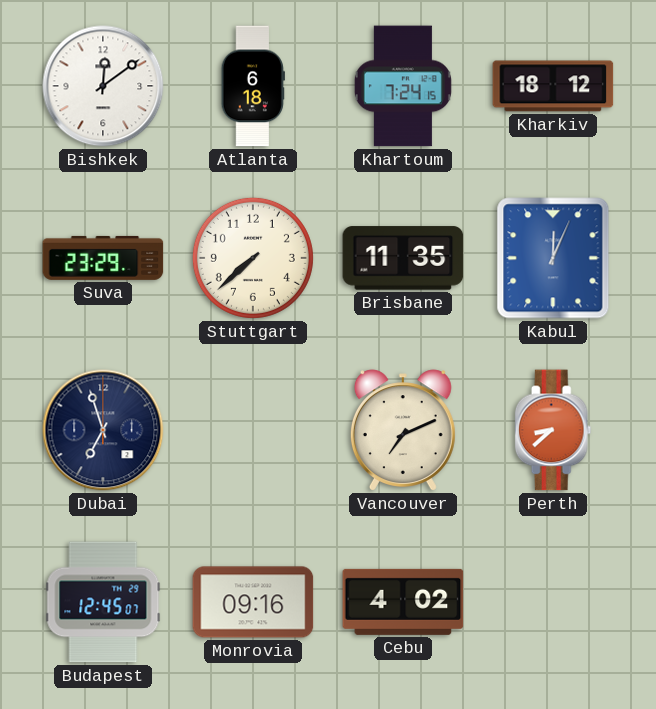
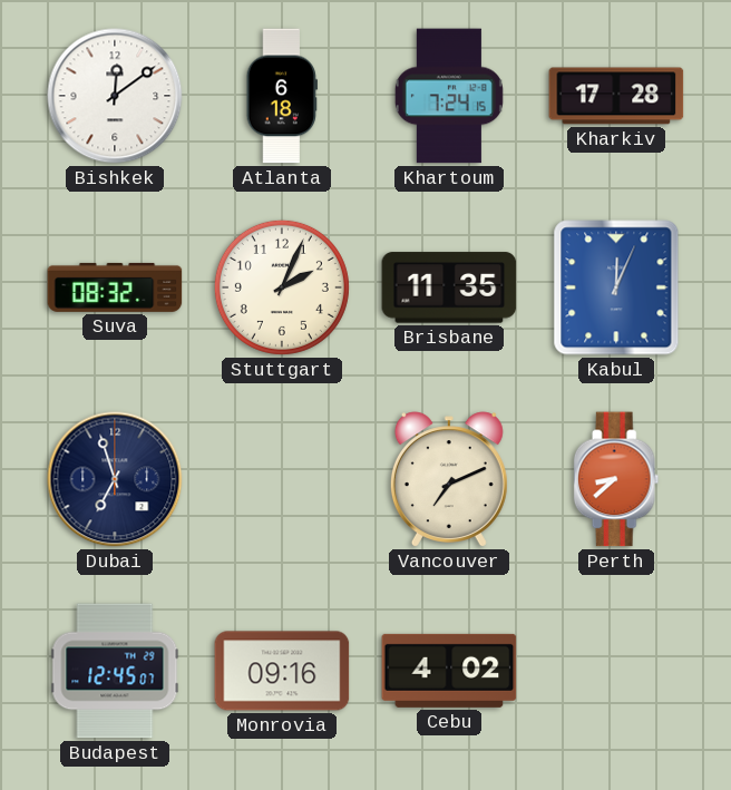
Kharkiv: 18:12 -> 17:28 (616, 96)
Suva: 23:29 -> 08:32 (115, 287)
Stuttgart: 7:38 -> 2:04 (282, 287)
